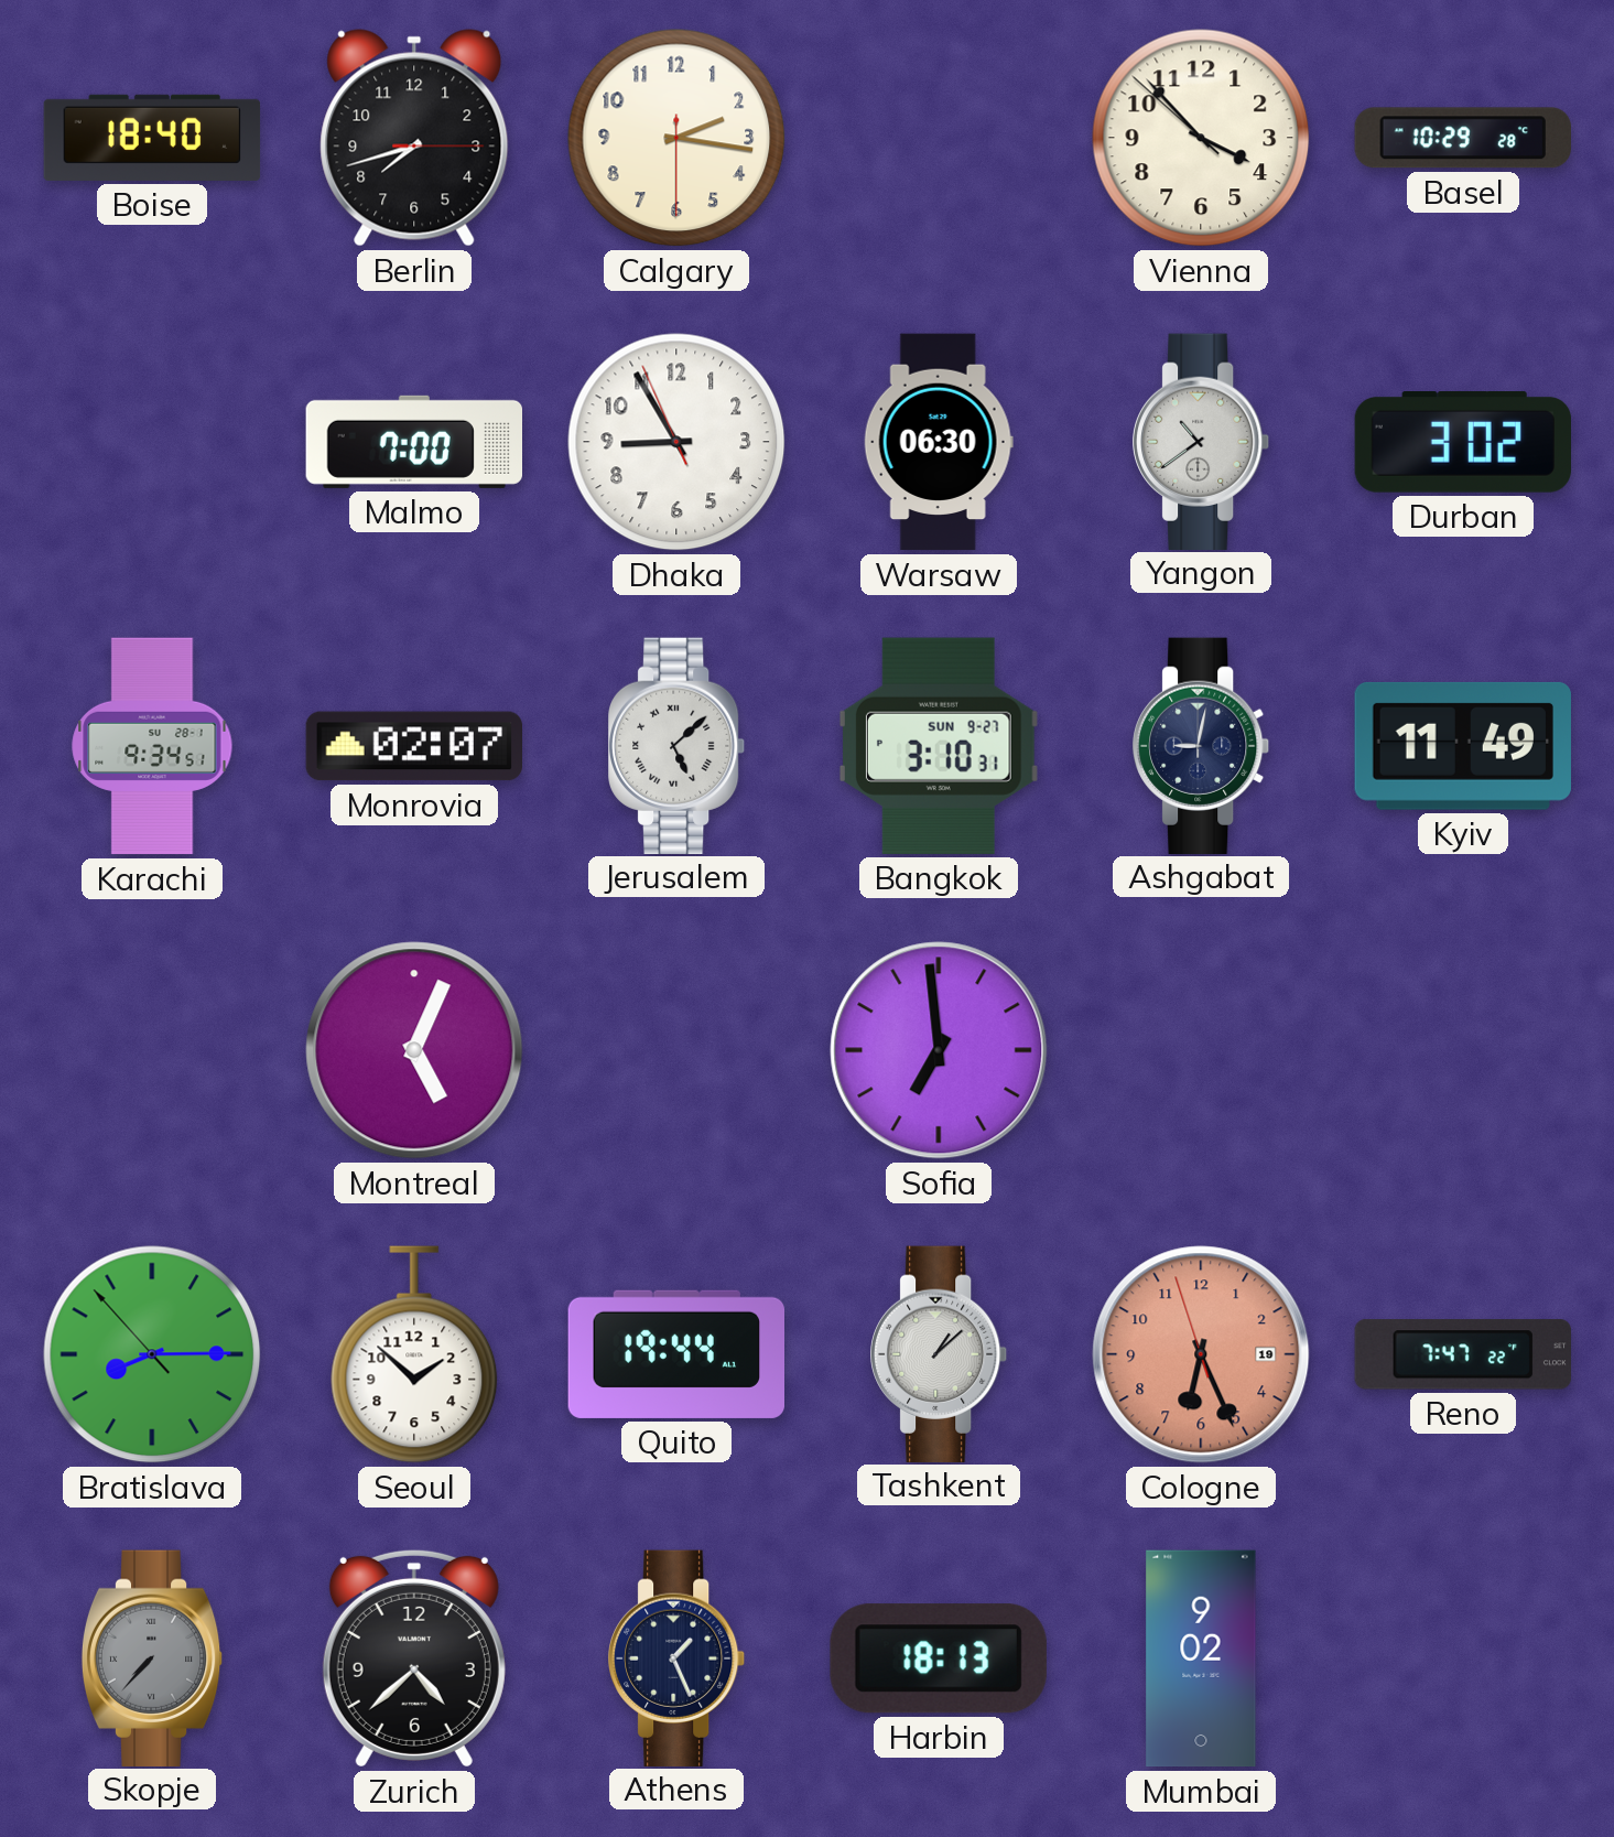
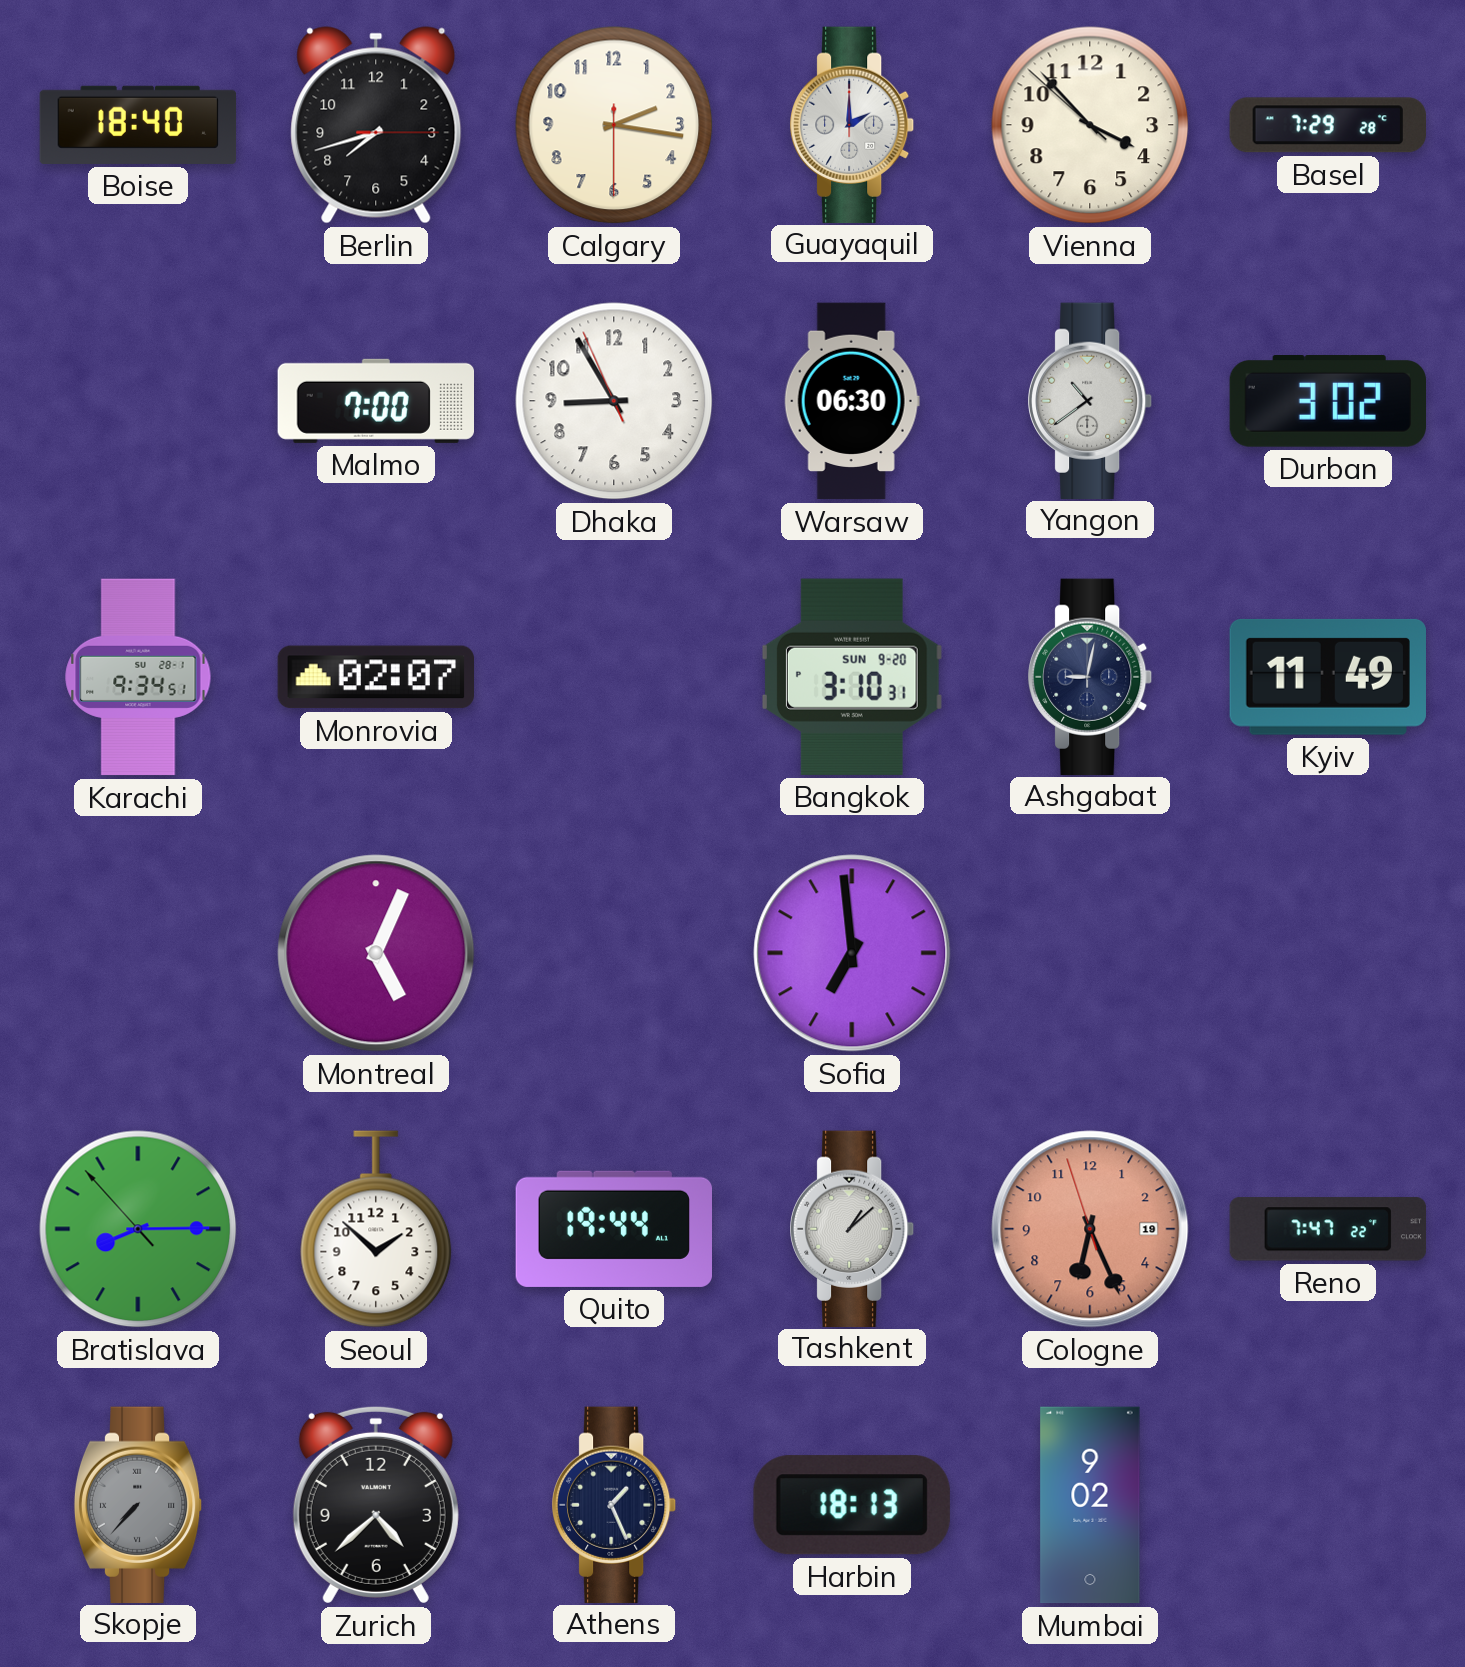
Guayaquil: none -> 2:00 (853, 124)
Basel: 10:29 -> 7:29 (1328, 125)
Jerusalem: 5:08 -> none (678, 745)
Bangkok date: SUN 9-27 -> SUN 9-20 (852, 677)
